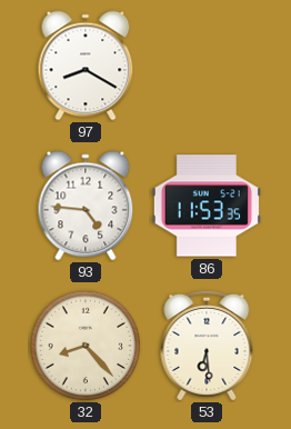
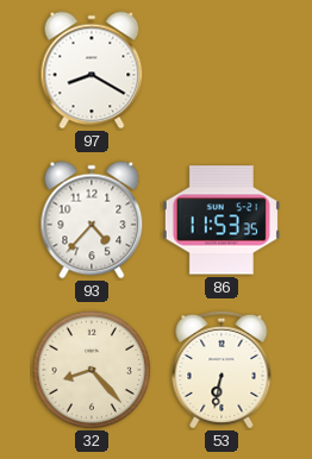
93: 4:46 -> 4:37 (92, 220)
53: 6:29 -> 6:32 (221, 370)
